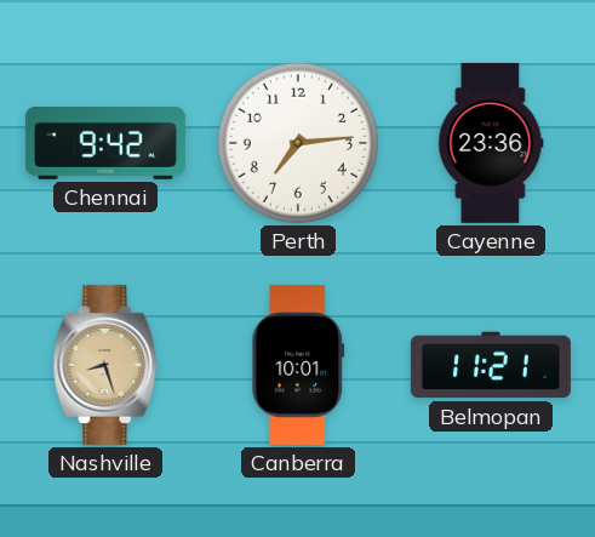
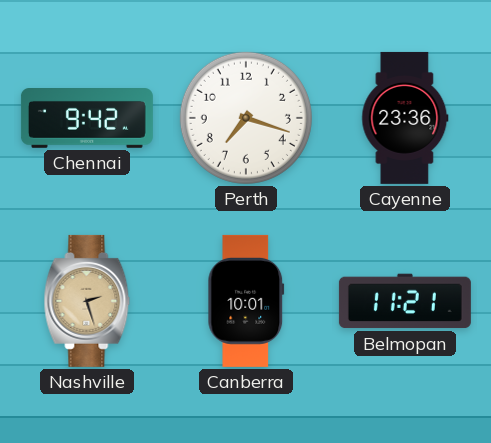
Perth: 7:14 -> 7:18 (246, 118)
Nashville: 8:27 -> 2:27 (87, 301)
